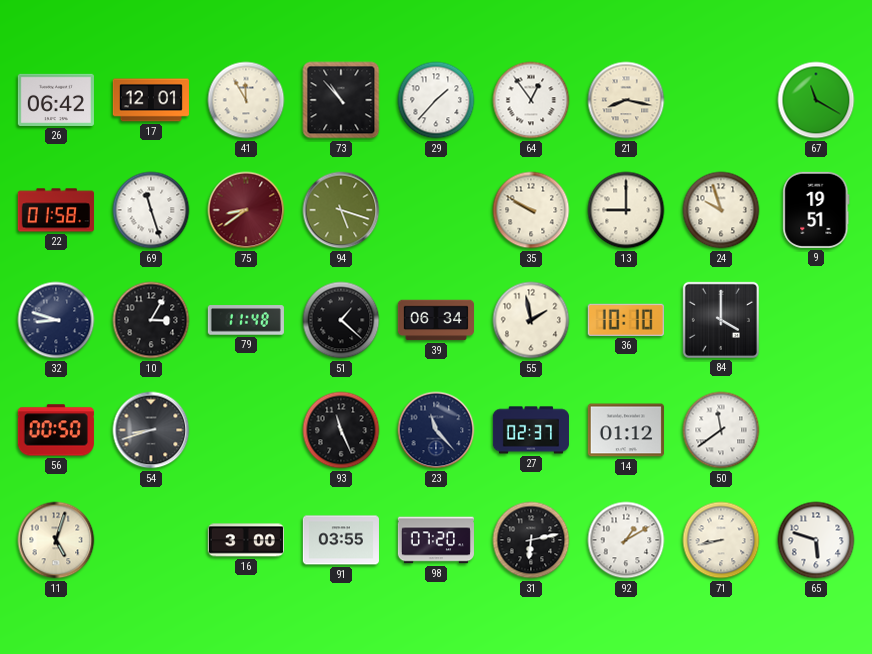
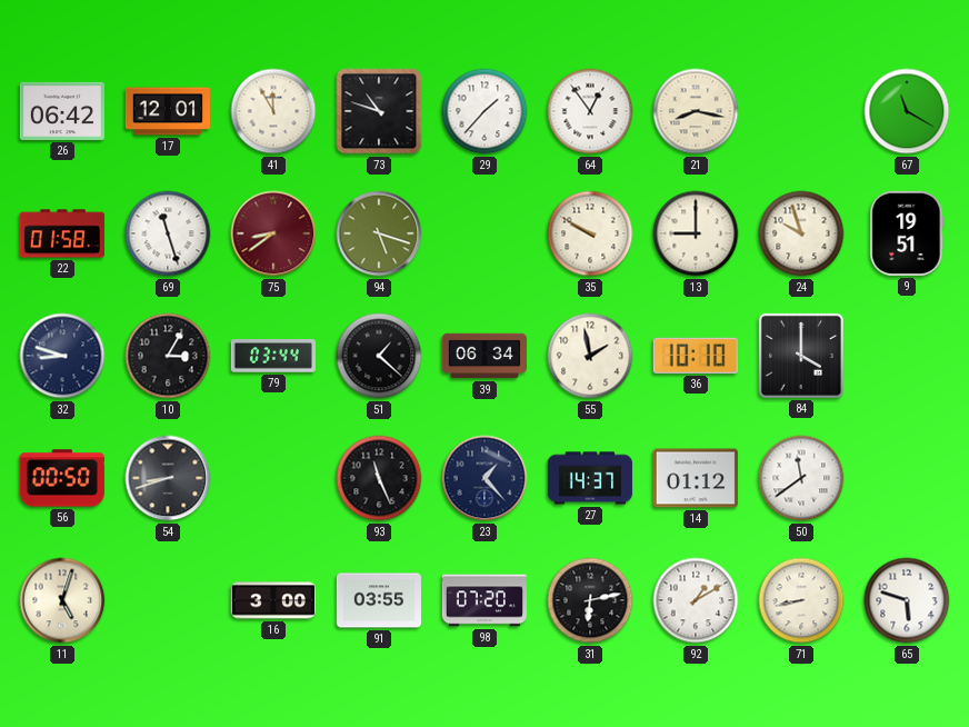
73: 10:53 -> 10:48 (379, 111)
79: 11:48 -> 03:44 (273, 356)
23: 11:23 -> 1:23 (484, 478)
27: 02:37 -> 14:37 (589, 478)
